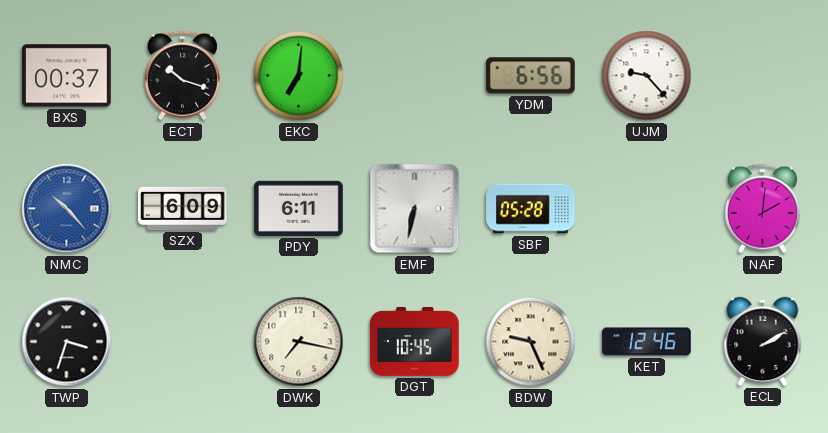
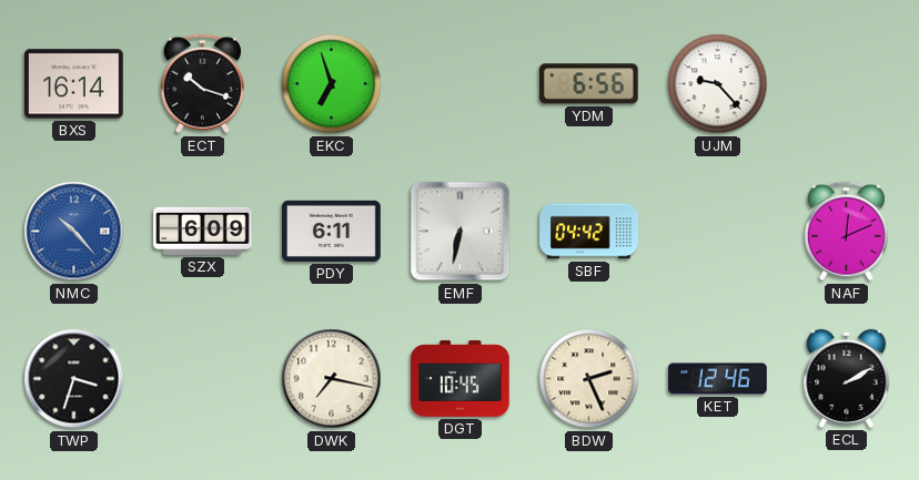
BXS: 00:37 -> 16:14 (74, 84)
EKC: 7:01 -> 6:57 (332, 84)
SBF: 05:28 -> 04:42 (589, 232)
NAF: 2:01 -> 12:11 (846, 232)
BDW: 9:26 -> 2:26 (589, 379)
